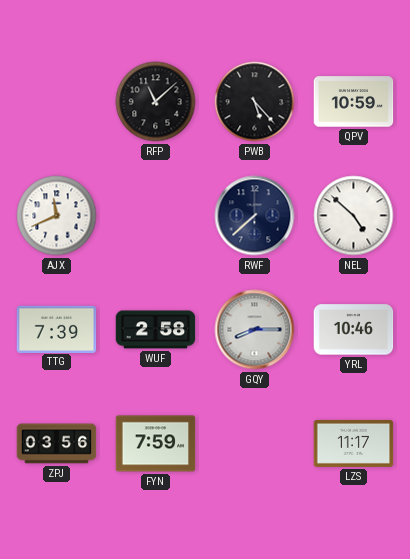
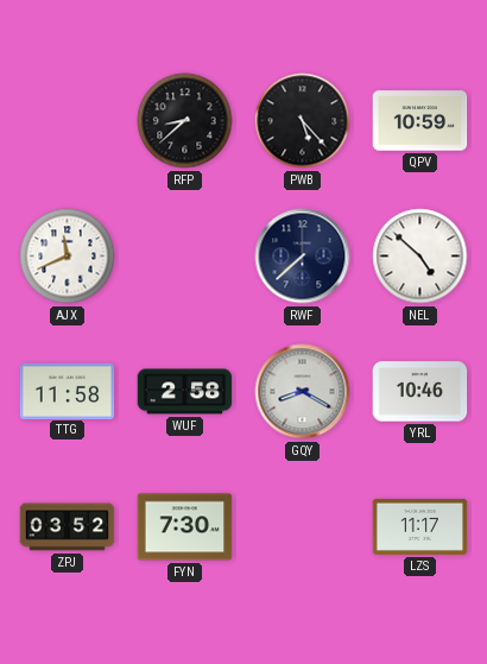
RFP: 11:08 -> 8:38 (185, 121)
TTG: 7:39 -> 11:58 (68, 391)
GQY: 8:15 -> 8:20 (303, 392)
ZPJ: 03:56 -> 03:52 (68, 527)
FYN: 7:59 -> 7:30 (185, 527)
